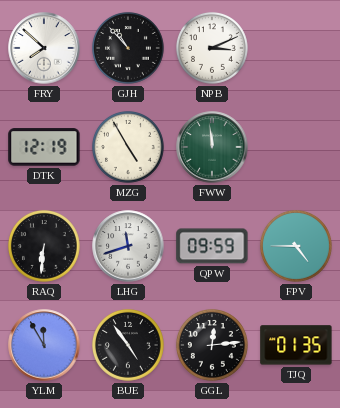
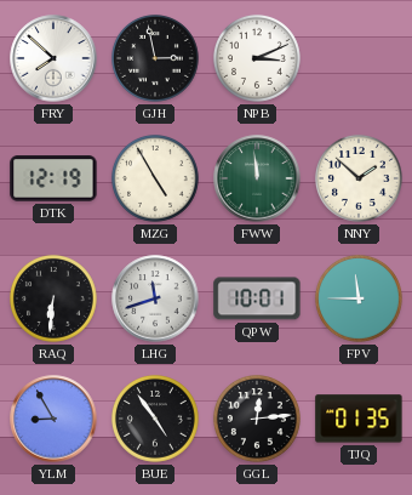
GJH: 10:53 -> 2:58 (155, 58)
NNY: none -> 1:52 (359, 178)
QPW: 09:59 -> 10:01 (257, 298)
FPV: 4:45 -> 11:45 (359, 298)
YLM: 11:55 -> 8:55 (53, 419)
